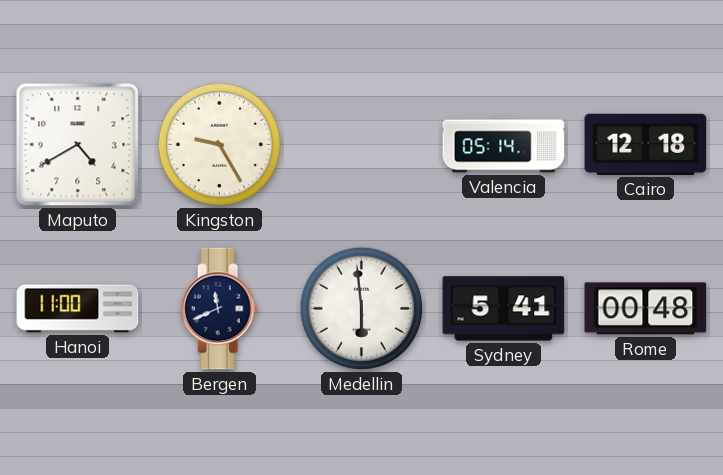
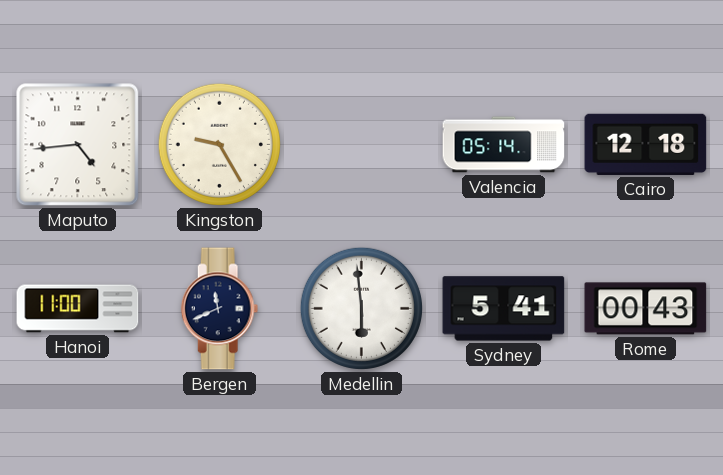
Maputo: 4:40 -> 4:44 (78, 145)
Rome: 00:48 -> 00:43 (646, 309)
